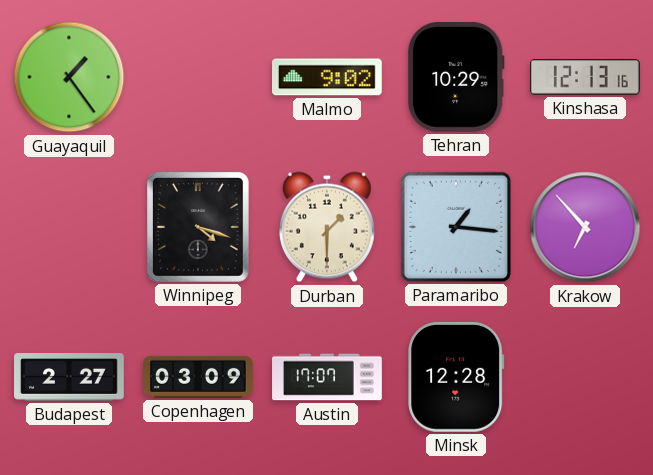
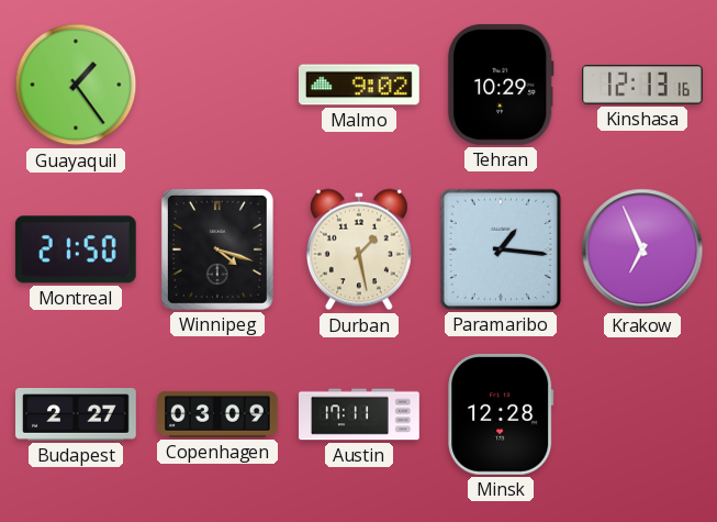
Montreal: none -> 21:50 (76, 249)
Durban: 1:30 -> 1:28 (359, 249)
Krakow: 6:53 -> 6:56 (642, 249)
Austin: 17:07 -> 17:11 (359, 414)
